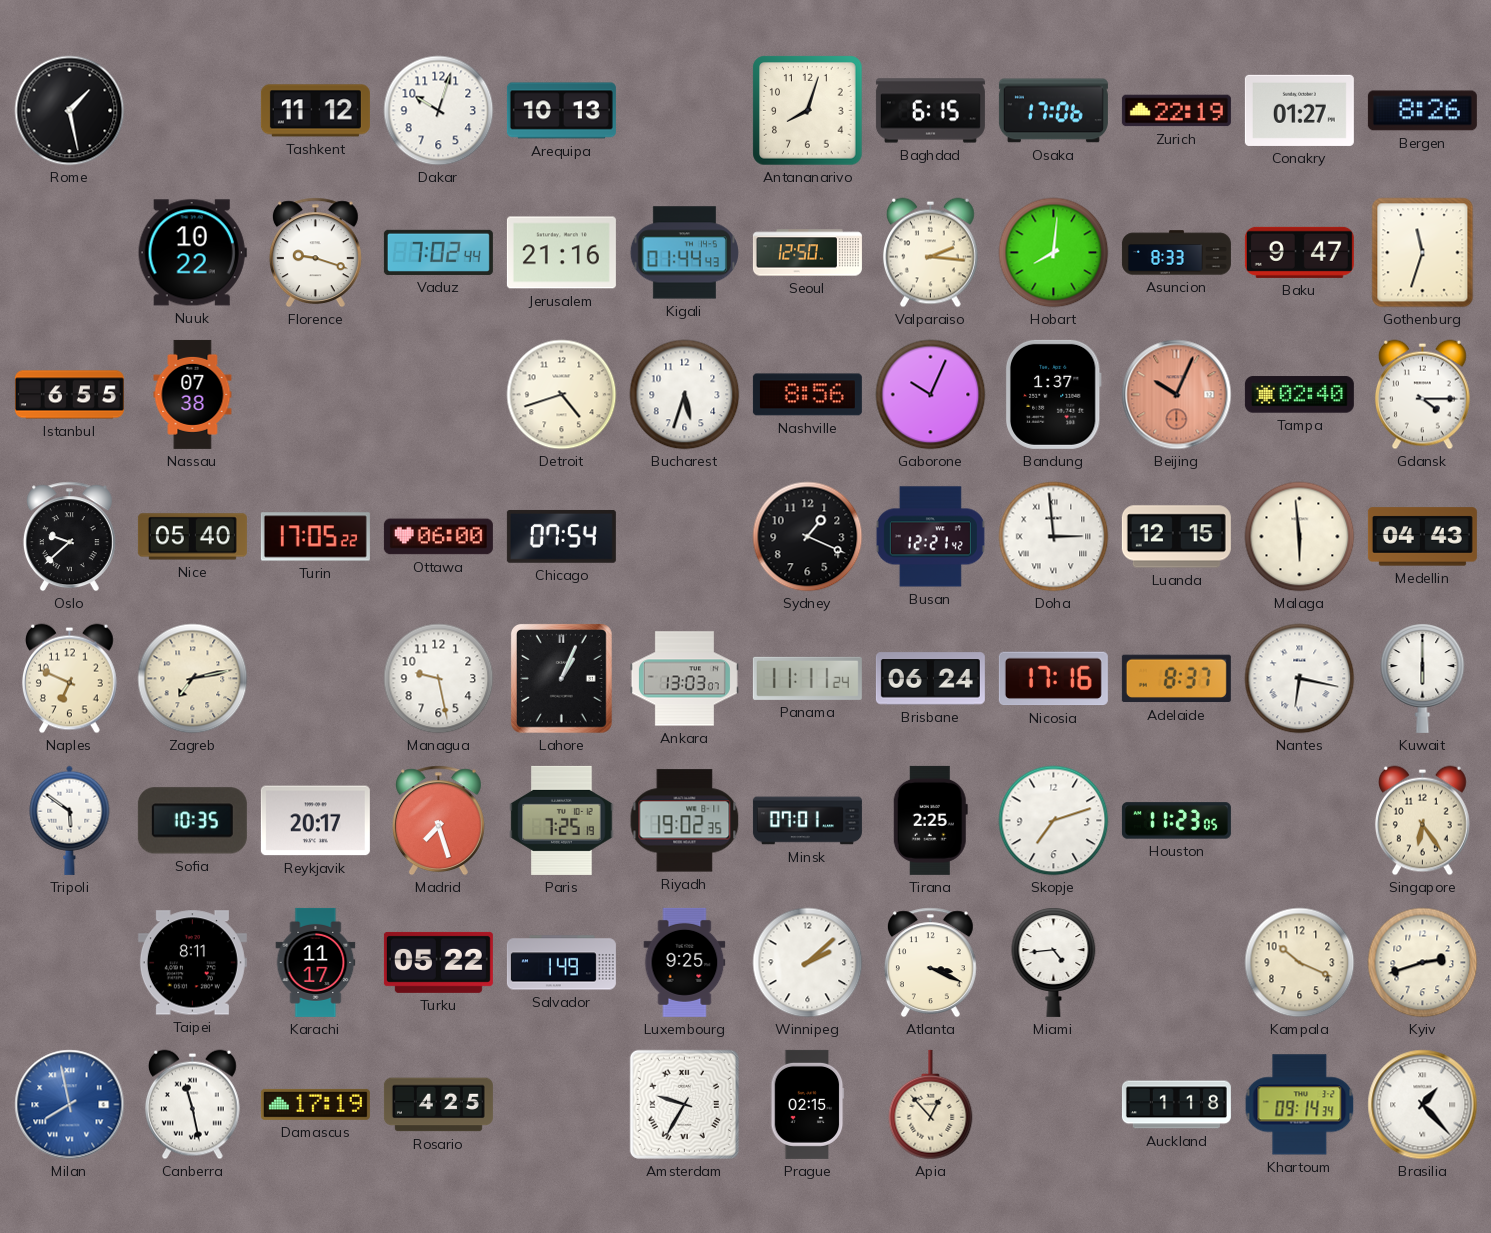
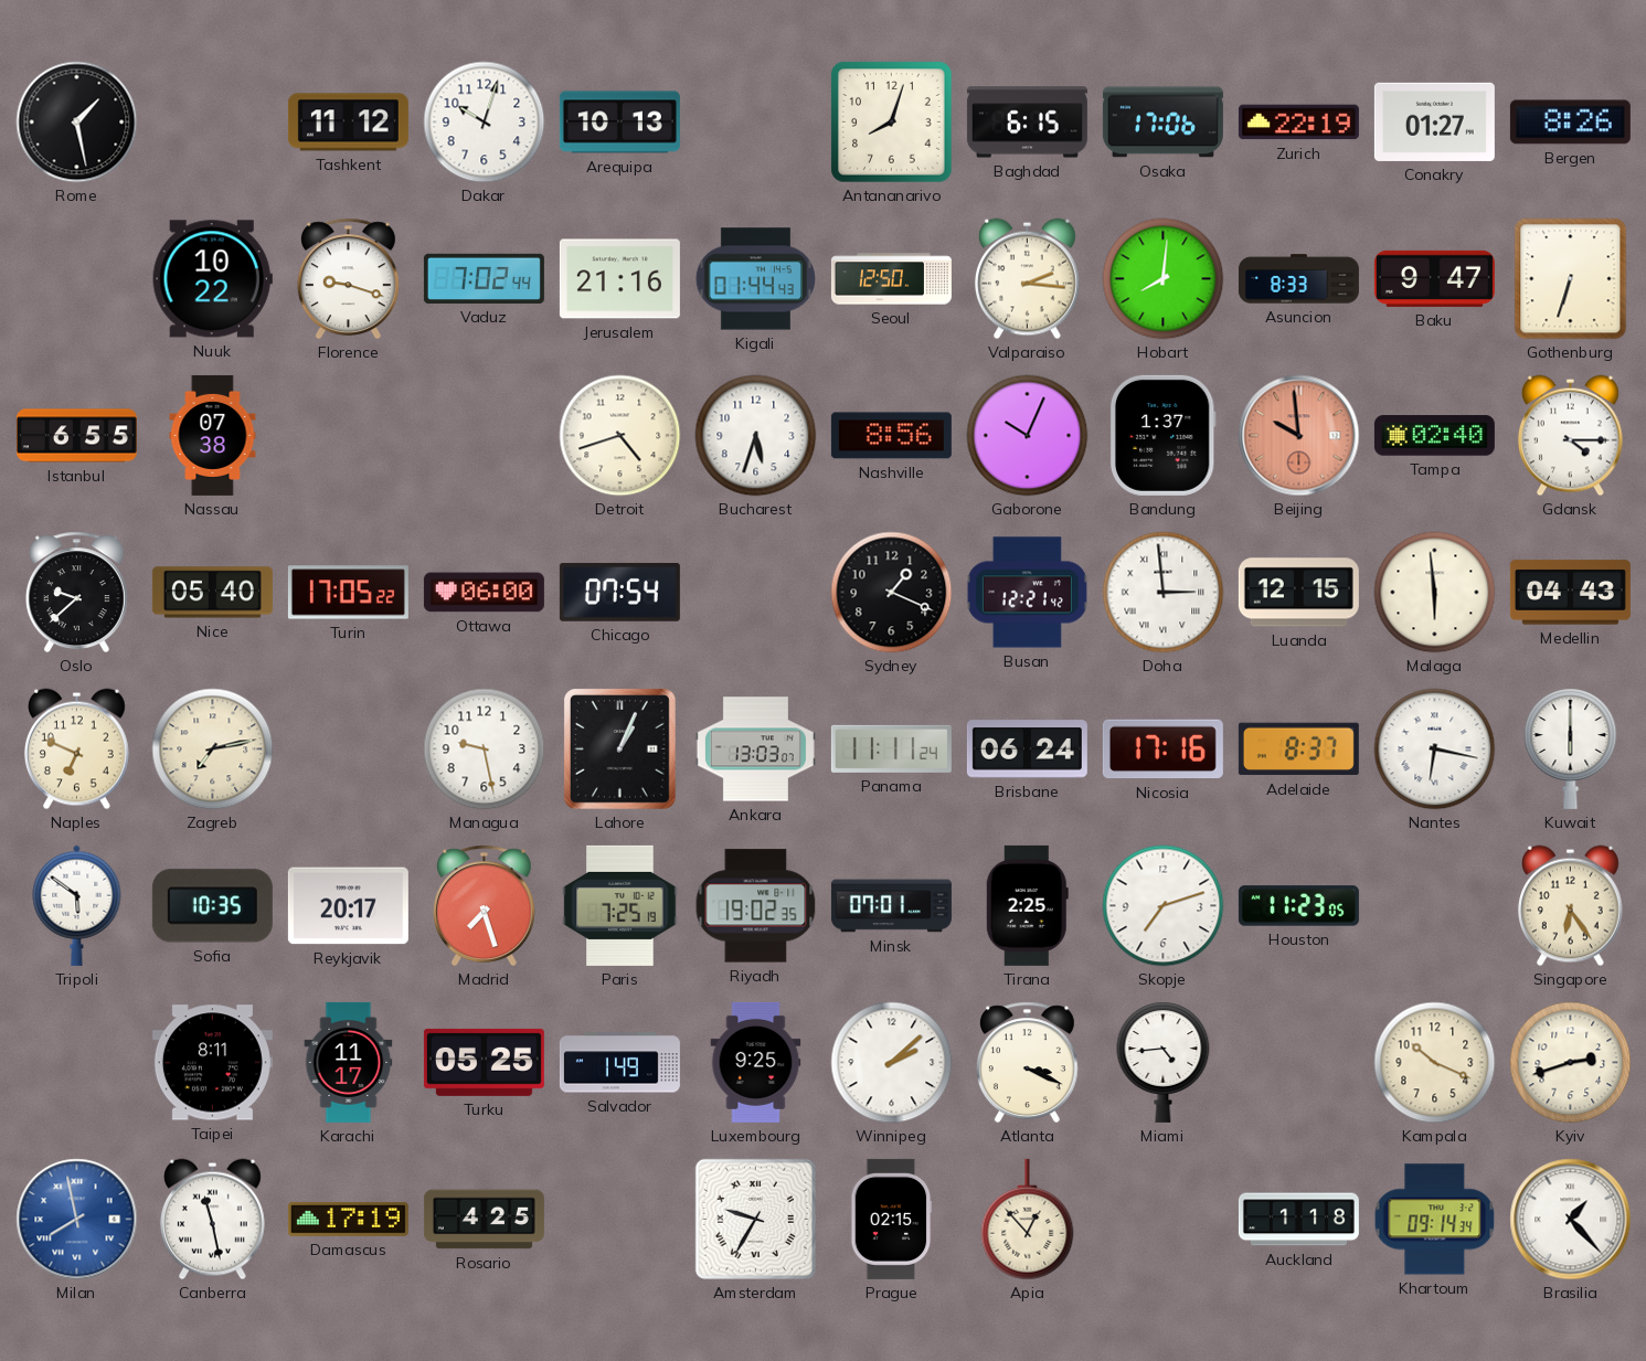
Gothenburg: 11:33 -> 6:33 (1571, 279)
Beijing: 10:04 -> 9:59 (1299, 436)
Turku: 05:22 -> 05:25 (484, 1062)
